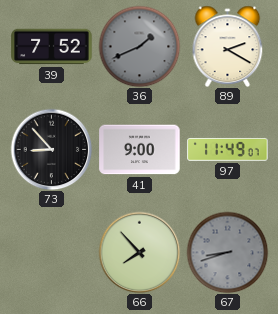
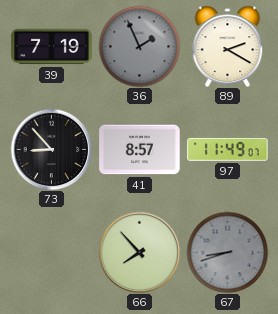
39: 7:52 -> 7:19 (52, 47)
36: 1:41 -> 1:56 (139, 46)
41: 9:00 -> 8:57 (140, 150)
